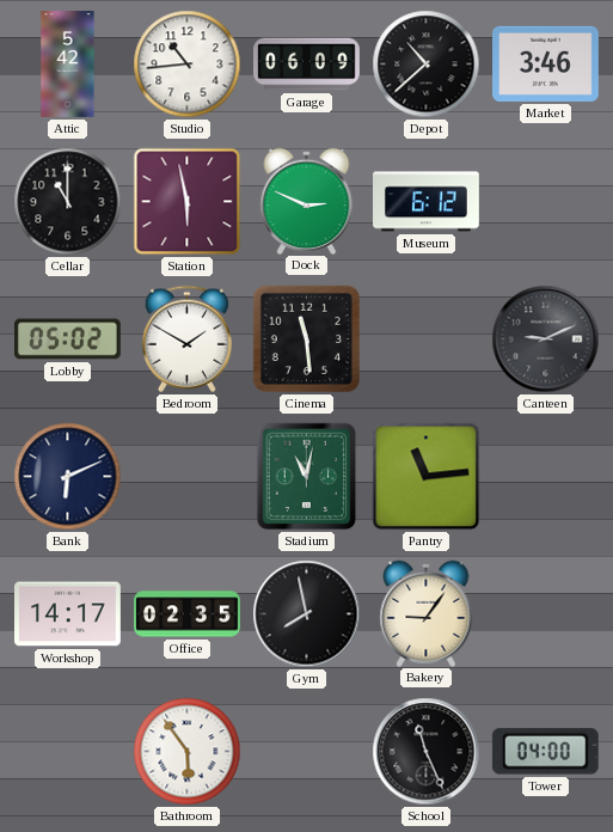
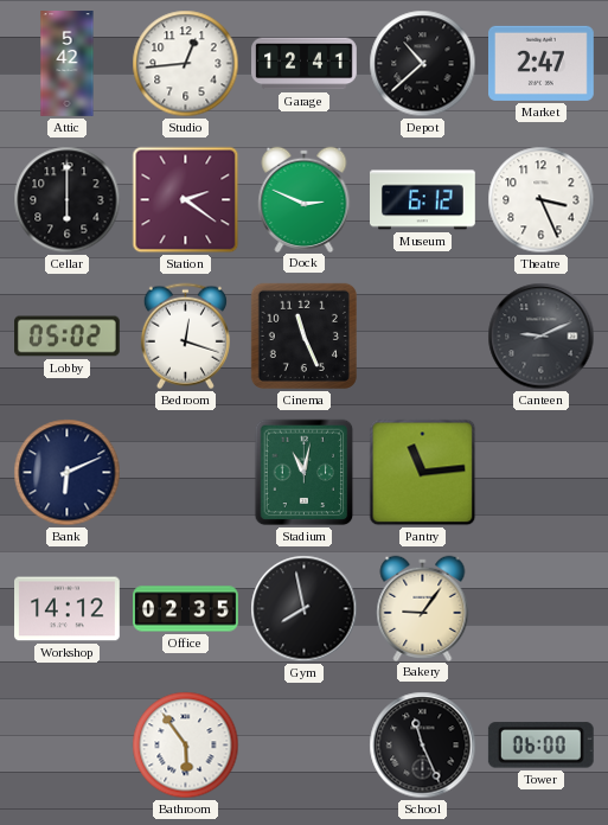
Studio: 10:44 -> 12:44 (186, 64)
Garage: 06:09 -> 12:41 (305, 64)
Market: 3:46 -> 2:47 (542, 63)
Cellar: 11:00 -> 6:00 (68, 200)
Station: 5:58 -> 2:21 (186, 200)
Theatre: none -> 3:26 (542, 200)
Bedroom: 1:50 -> 12:18 (185, 337)
Cinema: 11:29 -> 11:26 (303, 335)
Workshop: 14:17 -> 14:12 (68, 609)
Tower: 04:00 -> 06:00 (540, 746)
